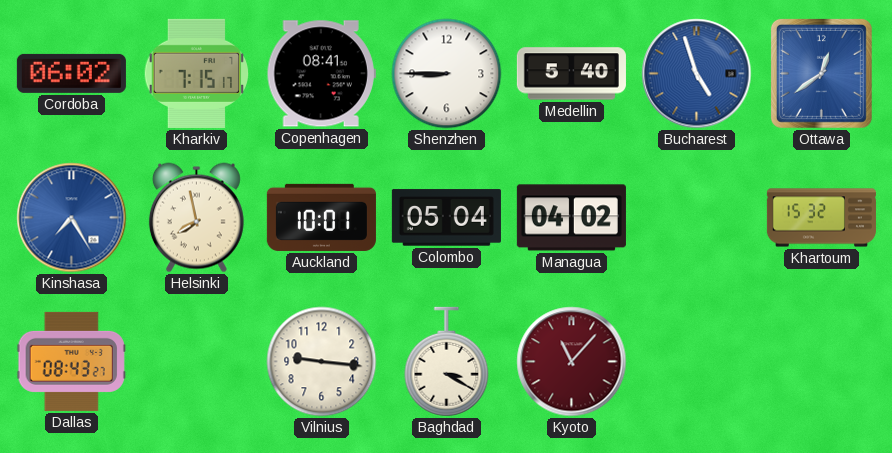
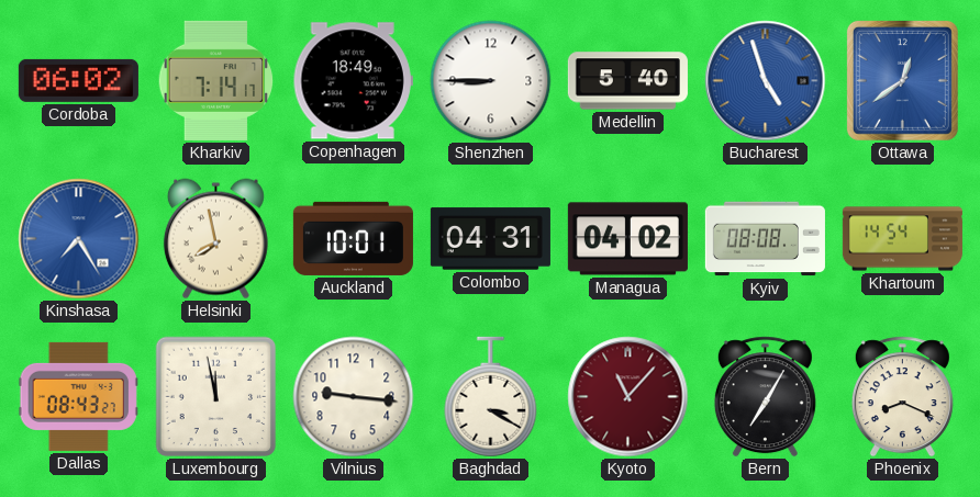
Kharkiv: 7:15 -> 7:14 (216, 80)
Copenhagen: 08:41 -> 18:49 (353, 81)
Colombo: 05:04 -> 04:31 (490, 239)
Kyiv: none -> 08:08 (765, 239)
Khartoum: 15:32 -> 14:54 (902, 239)
Luxembourg: none -> 11:58 (216, 397)
Bern: none -> 7:05 (765, 397)
Phoenix: none -> 8:19 (902, 397)
